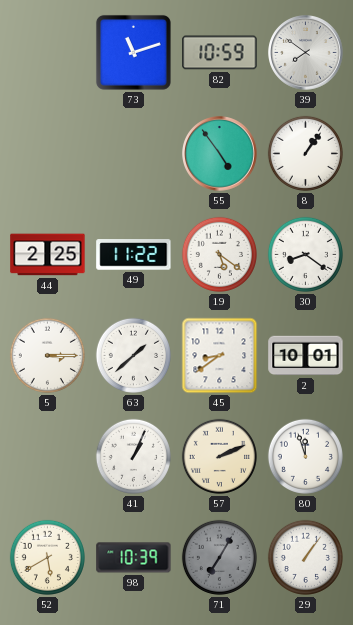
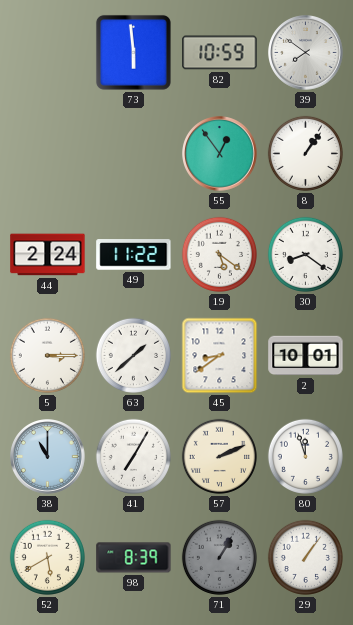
73: 11:12 -> 5:59 (133, 52)
55: 4:54 -> 12:54 (220, 154)
44: 2:25 -> 2:24 (48, 255)
38: none -> 11:00 (48, 457)
41: 1:04 -> 7:05 (133, 456)
98: 10:39 -> 8:39 (134, 558)
71: 7:05 -> 1:05 (219, 557)
